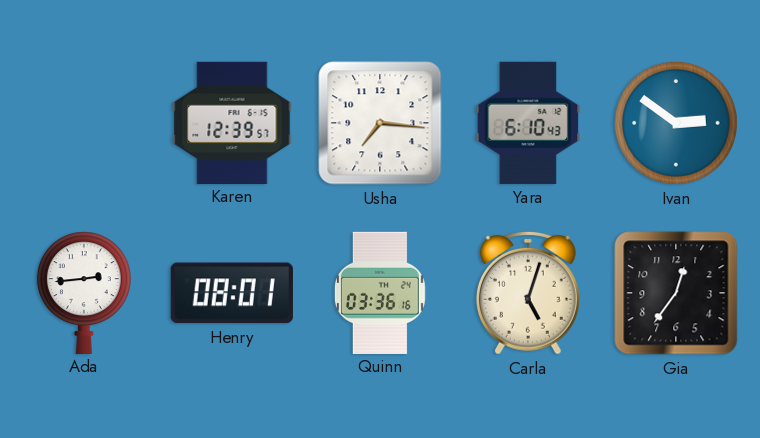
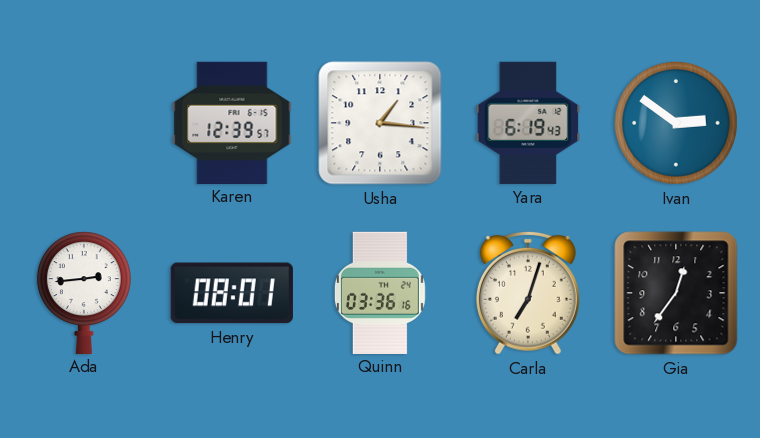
Usha: 7:16 -> 1:16 (380, 123)
Yara: 6:10 -> 6:19 (528, 123)
Carla: 5:03 -> 7:03 (528, 293)
